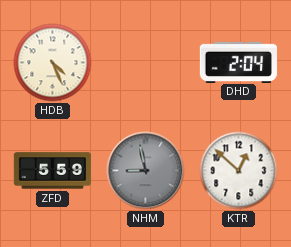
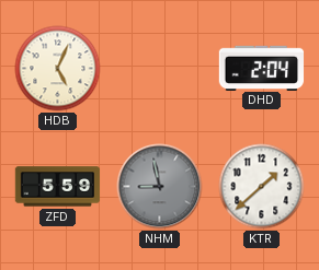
HDB: 4:26 -> 5:04 (58, 69)
KTR: 12:52 -> 1:38 (262, 187)
